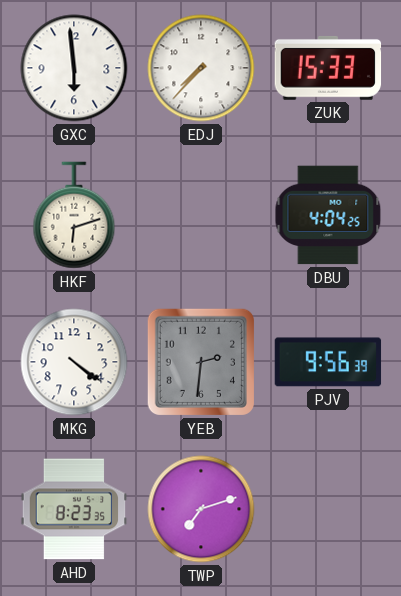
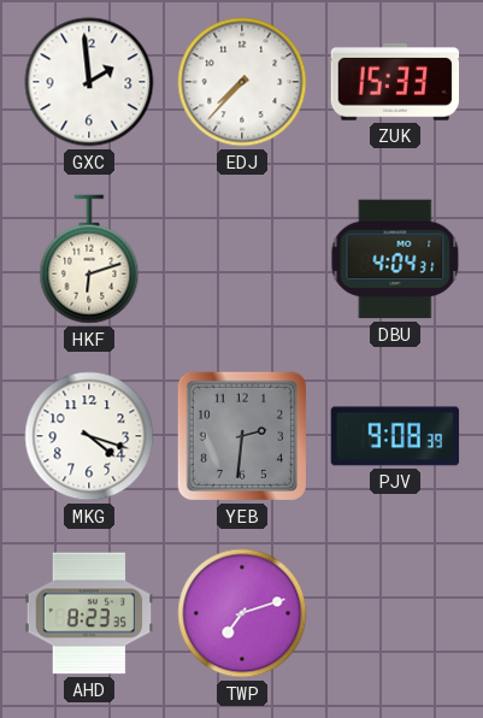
GXC: 5:59 -> 1:59 (89, 82)
DBU: 4:04:25 -> 4:04:31 (395, 259)
MKG: 4:21 -> 4:18 (89, 436)
PJV: 9:56 -> 9:08 (395, 436)
